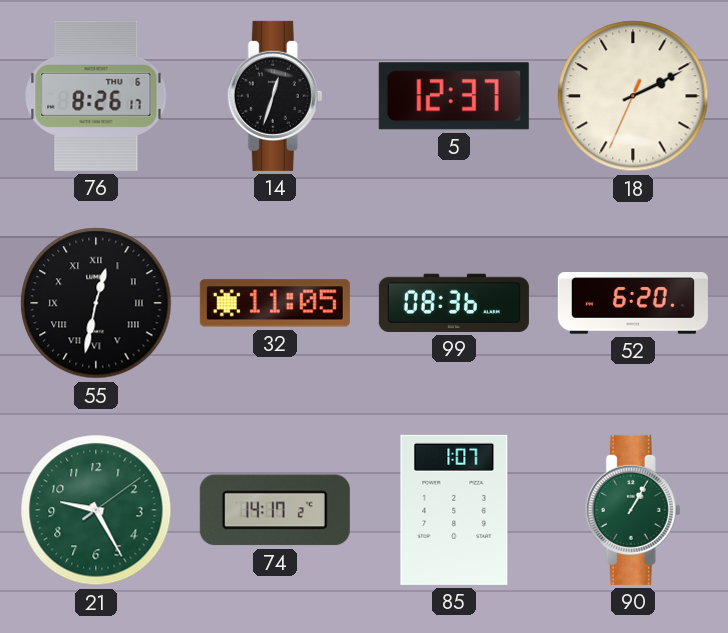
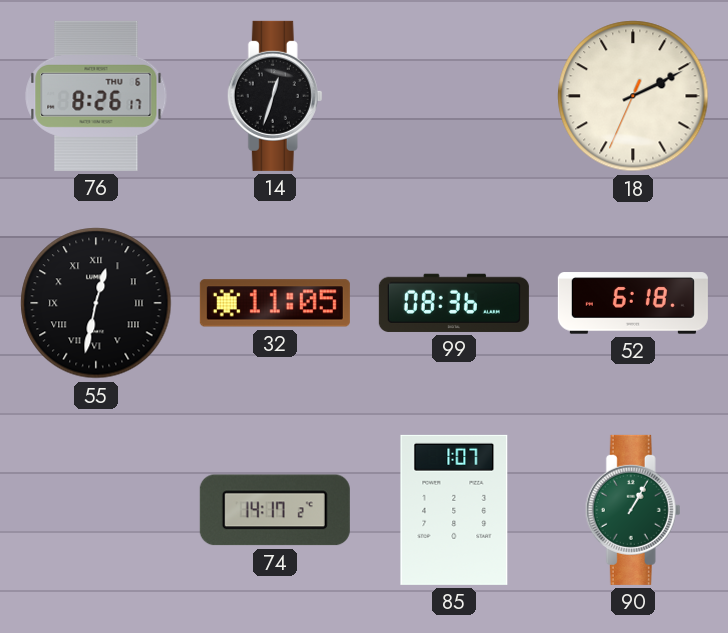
5: 12:37 -> none (454, 96)
52: 6:20 -> 6:18 (633, 303)
21: 9:25 -> none (96, 510)
